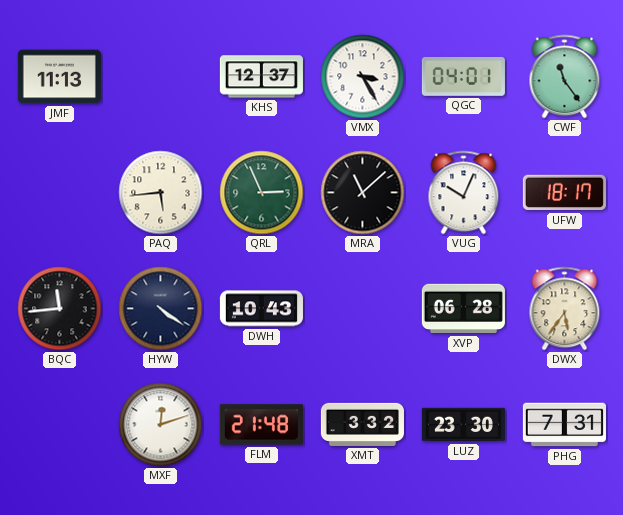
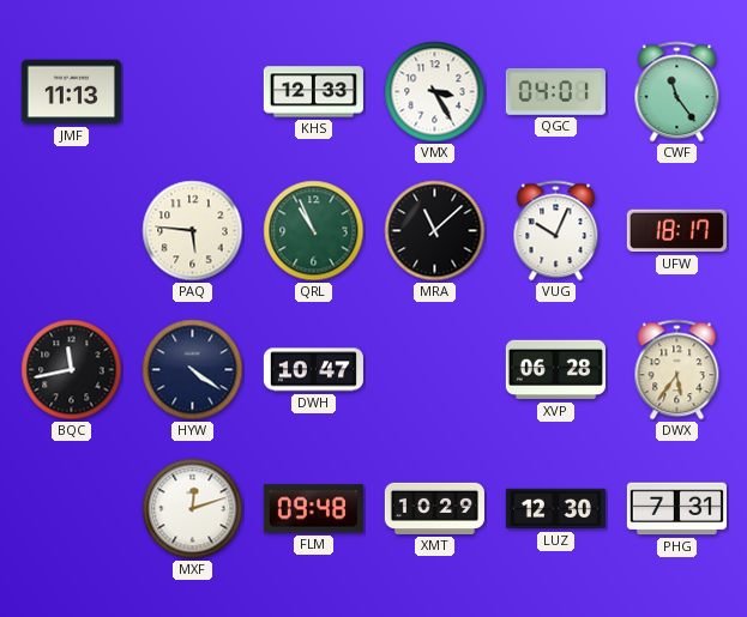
KHS: 12:37 -> 12:33 (313, 92)
PAQ: 5:44 -> 5:46 (193, 231)
QRL: 2:56 -> 10:56 (314, 231)
BQC: 11:44 -> 11:43 (72, 370)
DWH: 10:43 -> 10:47 (313, 370)
FLM: 21:48 -> 09:48 (313, 509)
XMT: 3:32 -> 10:29 (434, 508)
LUZ: 23:30 -> 12:30 (555, 509)
